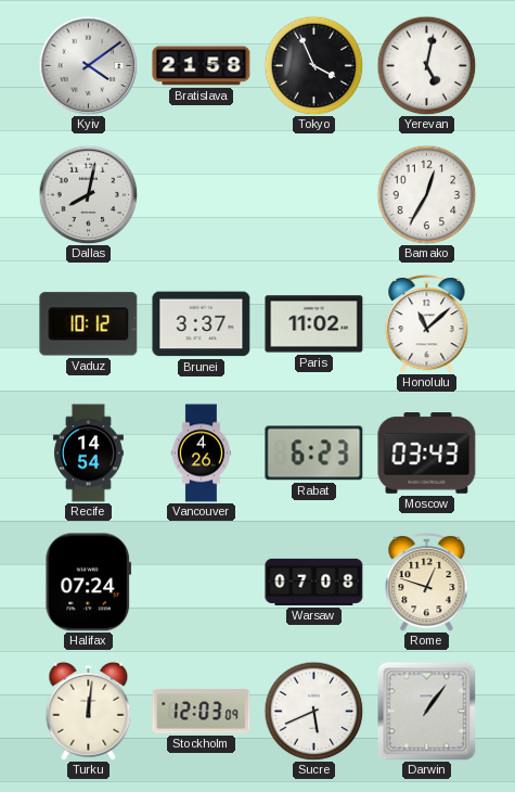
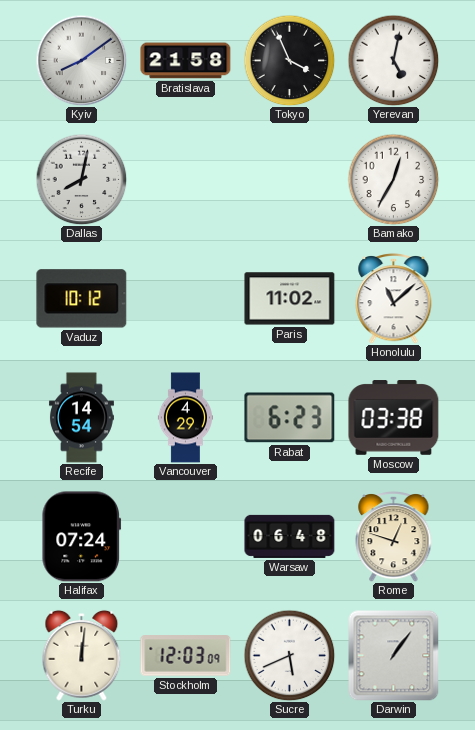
Kyiv: 4:09 -> 8:09 (81, 60)
Brunei: 3:37 -> none (202, 324)
Vancouver: 4:26 -> 4:29 (185, 418)
Moscow: 03:43 -> 03:38 (394, 418)
Warsaw: 07:08 -> 06:48 (290, 536)
